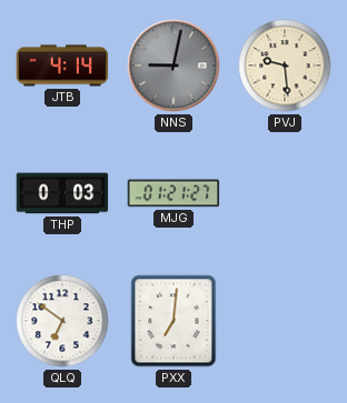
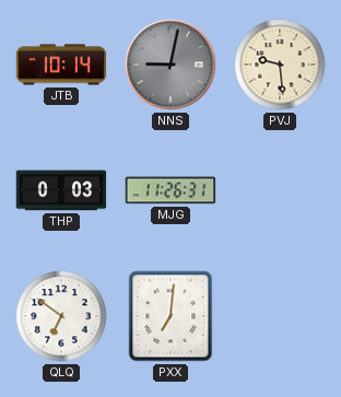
JTB: 4:14 -> 10:14 (61, 65)
MJG: 01:21 -> 11:26 (170, 190)
